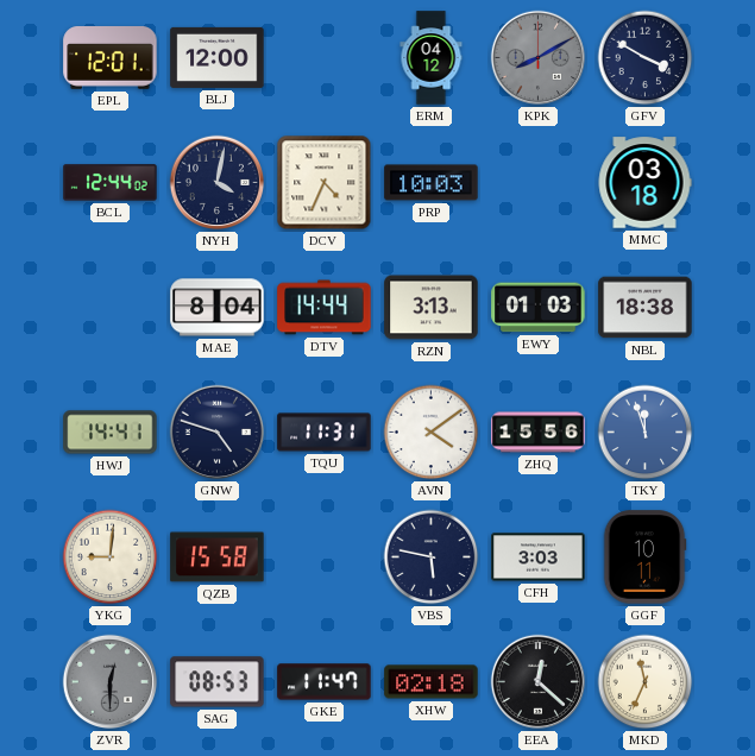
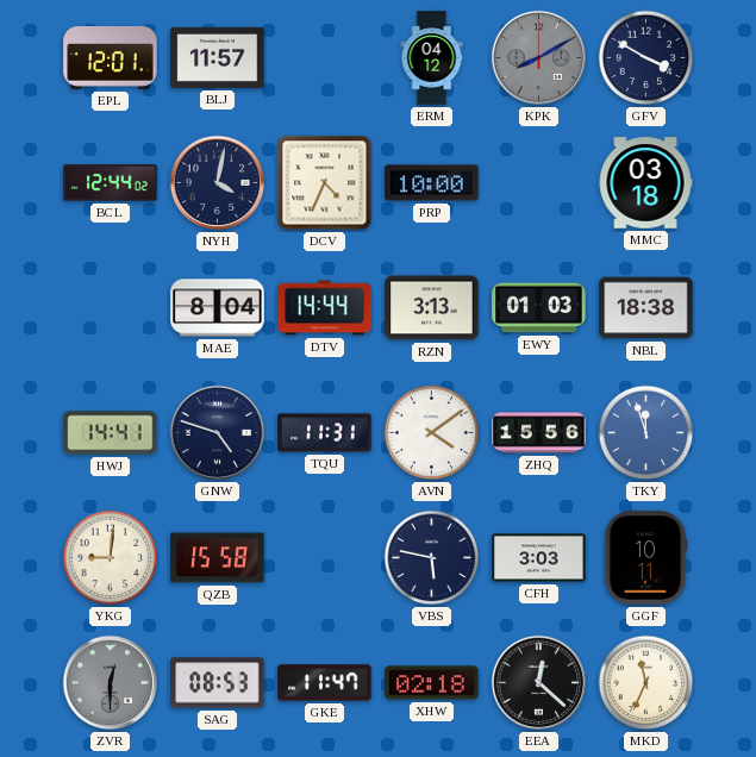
BLJ: 12:00 -> 11:57 (218, 57)
PRP: 10:03 -> 10:00 (432, 183)
